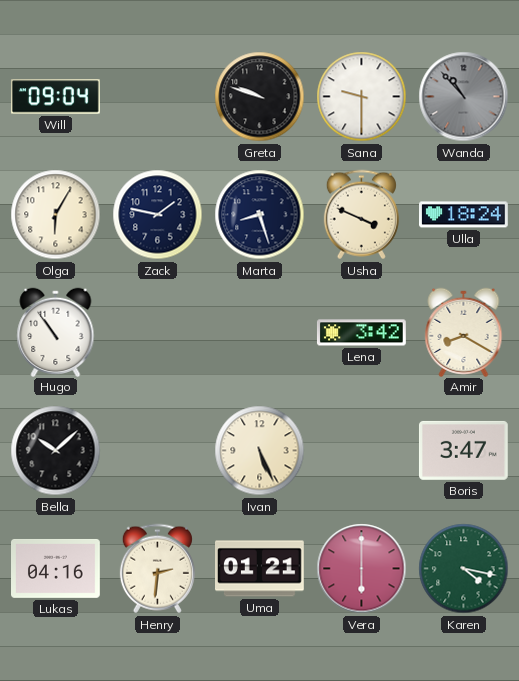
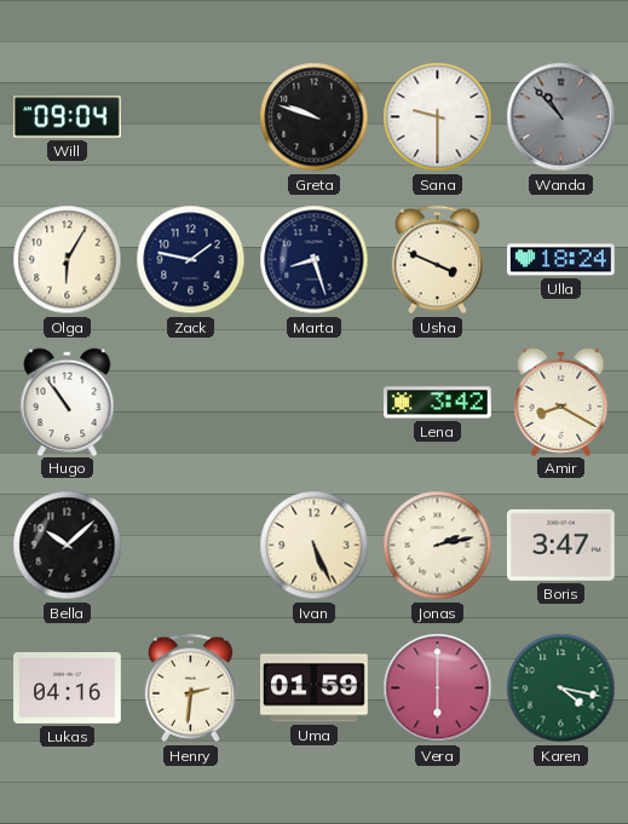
Jonas: none -> 2:13 (438, 546)
Uma: 01:21 -> 01:59 (315, 688)
